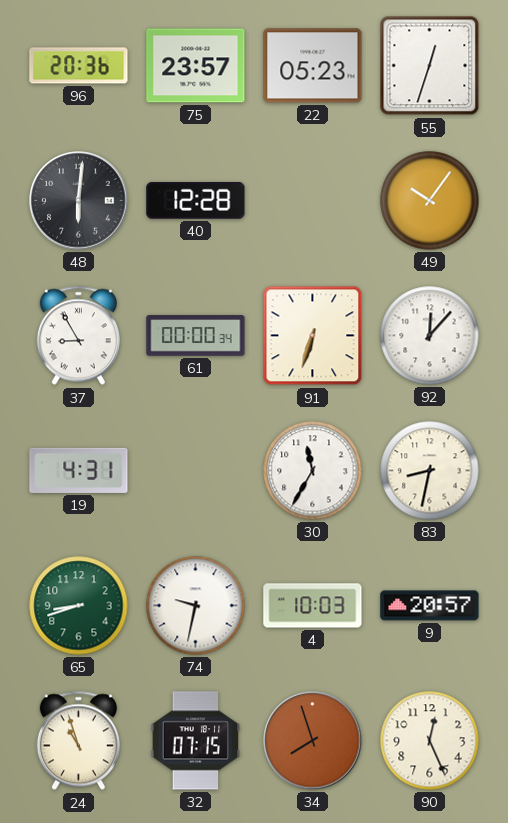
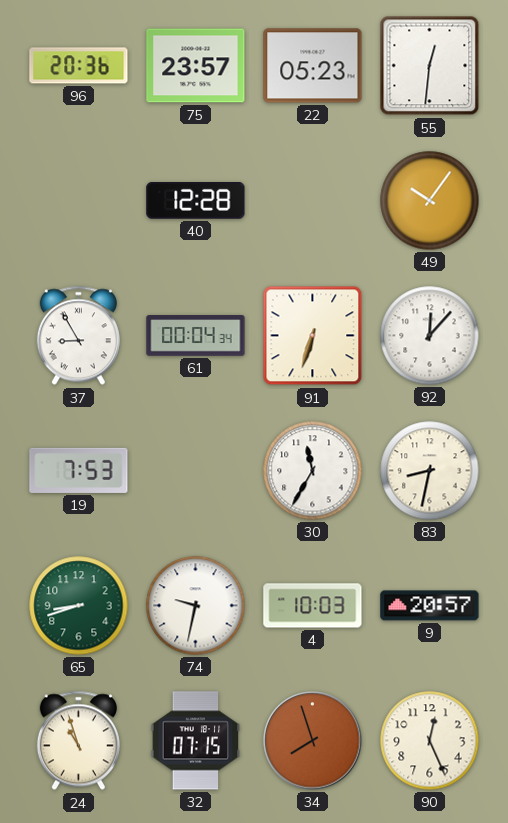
55: 12:33 -> 12:31 (430, 66)
48: 6:01 -> none (79, 201)
61: 00:00 -> 00:04 (196, 336)
19: 4:31 -> 7:53 (79, 470)
